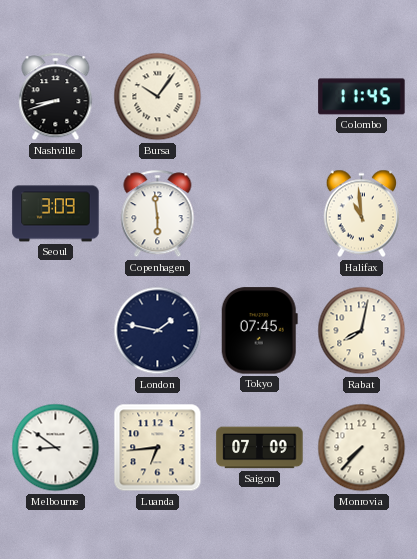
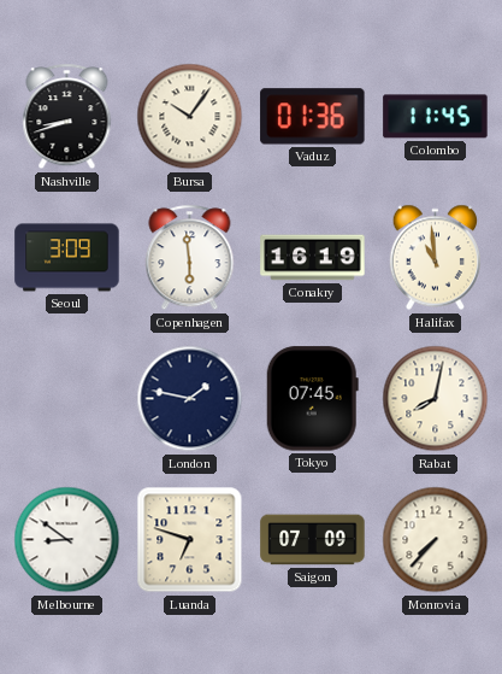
Vaduz: none -> 01:36 (313, 117)
Conakry: none -> 16:19 (313, 258)
Luanda: 6:44 -> 6:48 (190, 540)
